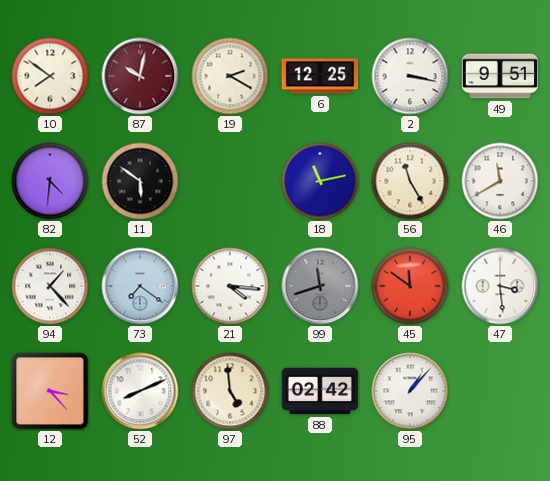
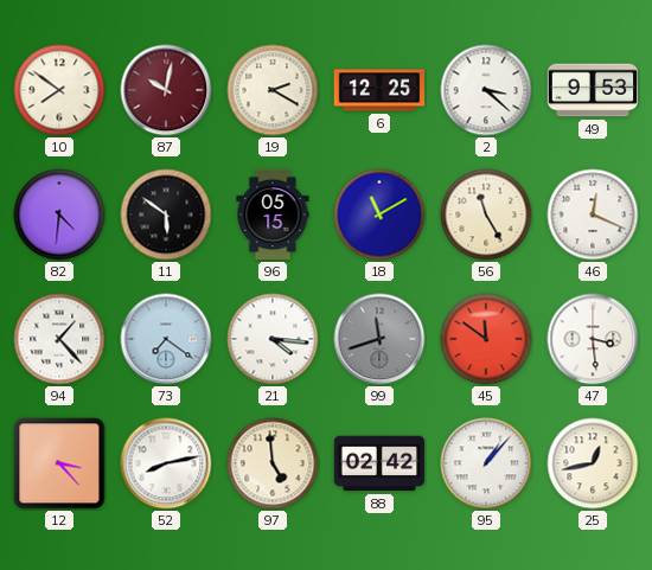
2: 3:17 -> 3:22 (486, 90)
49: 9:51 -> 9:53 (593, 90)
96: none -> 05:15 (273, 214)
18: 11:13 -> 11:10 (379, 214)
46: 11:40 -> 12:19 (593, 214)
52: 8:11 -> 8:13 (166, 463)
25: none -> 12:43 (593, 463)
